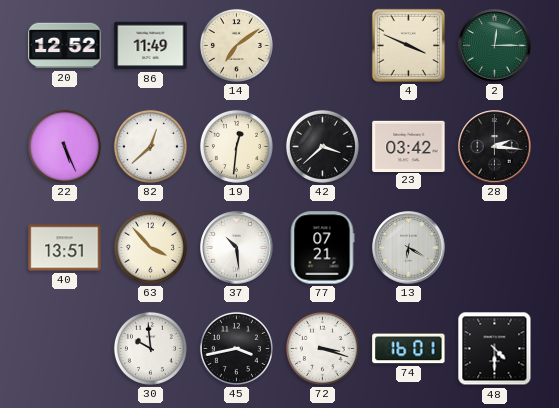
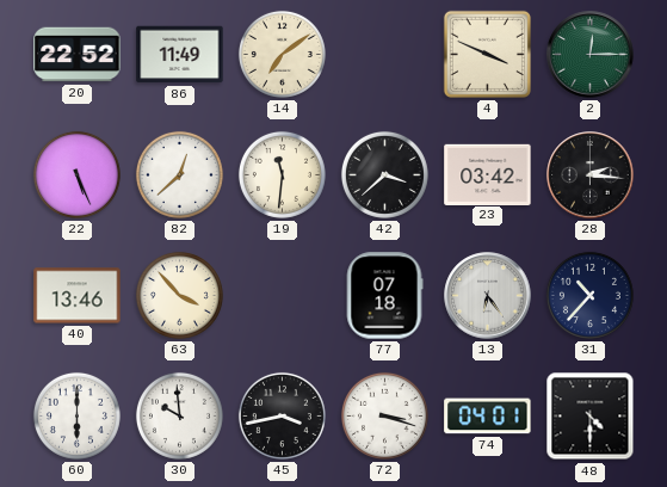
20: 12:52 -> 22:52 (78, 55)
19: 12:31 -> 11:31 (282, 174)
40: 13:51 -> 13:46 (78, 296)
37: 10:29 -> none (237, 248)
77: 07:21 -> 07:18 (384, 296)
13: 6:20 -> 6:24 (488, 296)
31: none -> 10:37 (589, 295)
60: none -> 6:00 (76, 415)
74: 16:01 -> 04:01 (488, 417)
